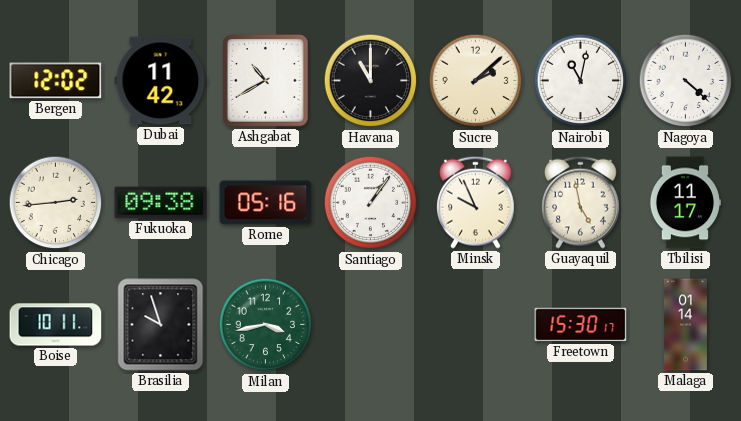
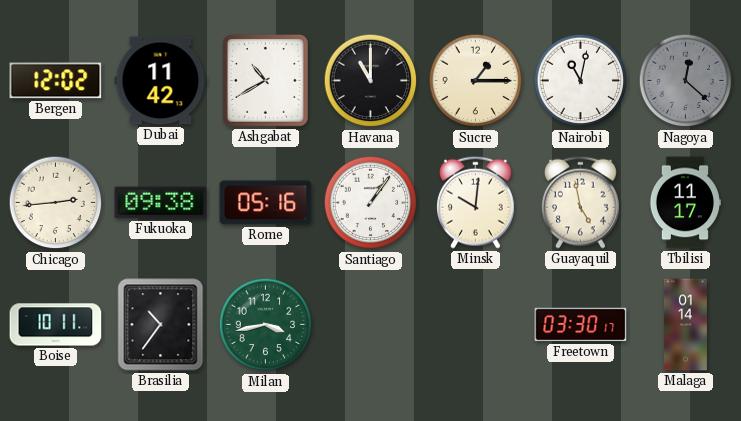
Sucre: 2:08 -> 1:15 (476, 81)
Nagoya: 4:22 -> 12:22 (686, 81)
Nagoya dial: white -> grey (686, 81)
Minsk: 9:56 -> 10:01 (476, 202)
Brasilia: 9:57 -> 10:36 (161, 325)
Freetown: 15:30 -> 03:30 (581, 325)
